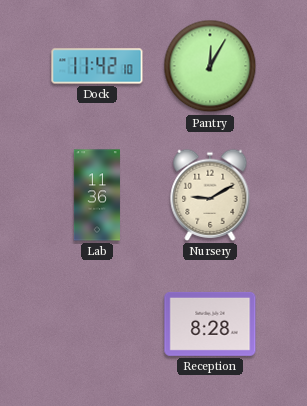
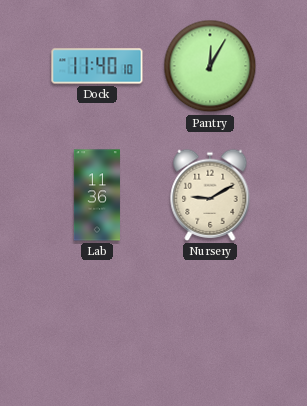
Dock: 11:42 -> 11:40 (97, 66)
Reception: 8:28 -> none (210, 324)
